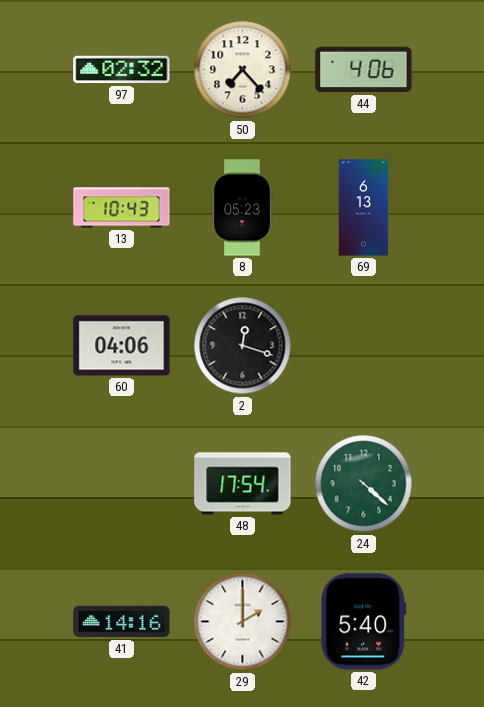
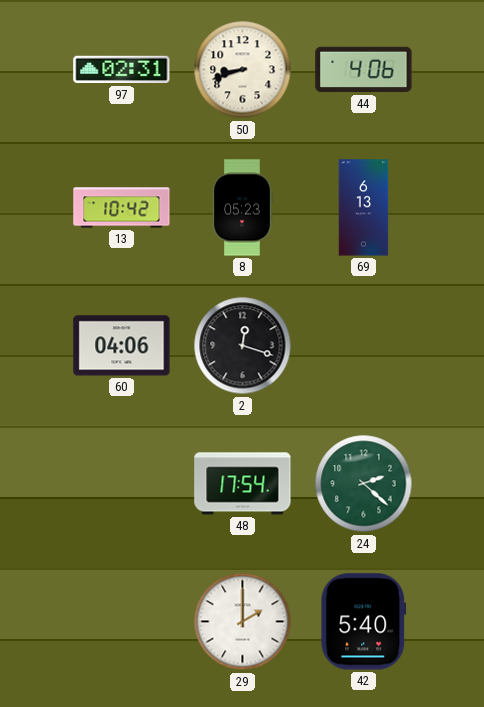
97: 02:32 -> 02:31 (122, 70)
50: 7:23 -> 8:42 (243, 70)
13: 10:43 -> 10:42 (122, 208)
24: 4:22 -> 2:22 (364, 484)
41: 14:16 -> none (122, 622)
